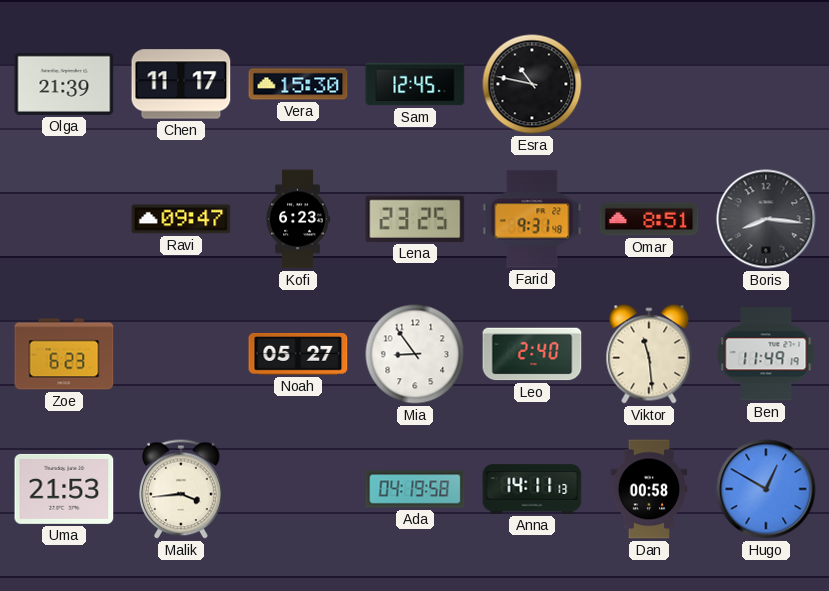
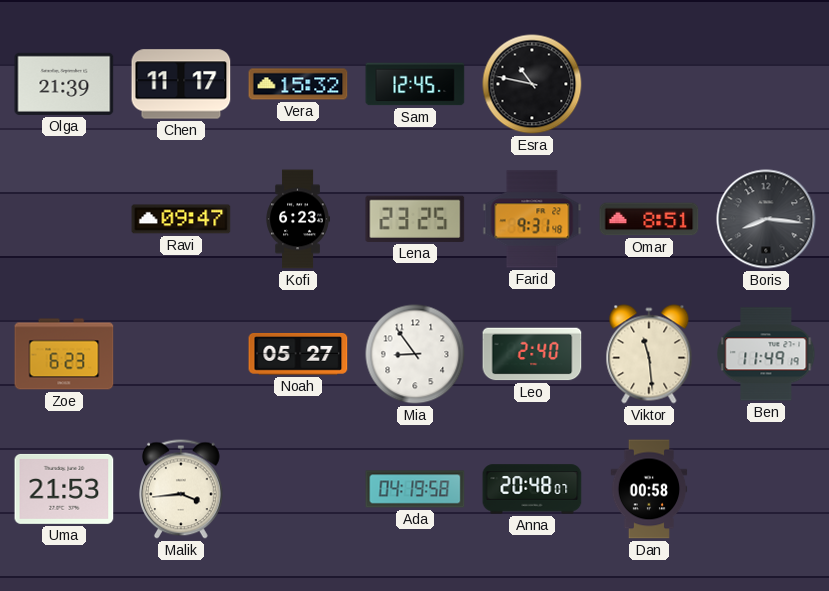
Vera: 15:30 -> 15:32 (298, 84)
Anna: 14:11 -> 20:48 (532, 489)
Hugo: 12:50 -> none (766, 489)
